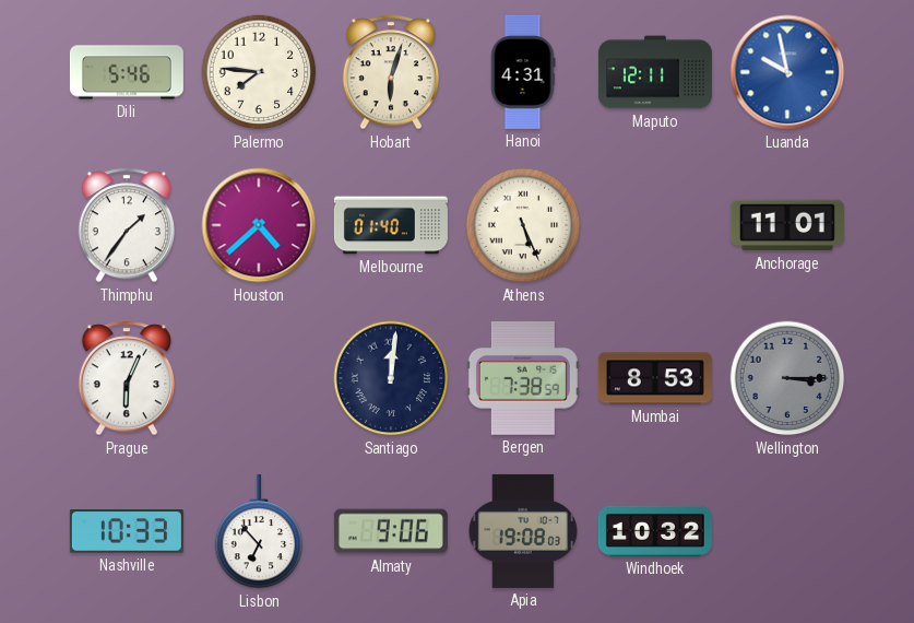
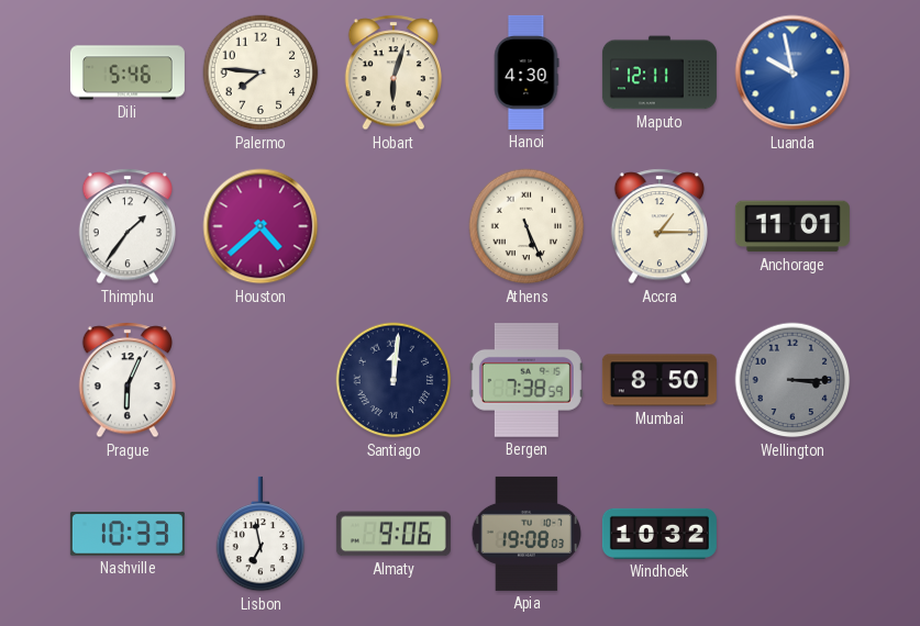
Hanoi: 4:31 -> 4:30 (526, 72)
Melbourne: 01:40 -> none (391, 225)
Accra: none -> 1:15 (659, 226)
Mumbai: 8:53 -> 8:50 (659, 380)
Lisbon: 6:53 -> 6:58 (261, 534)
